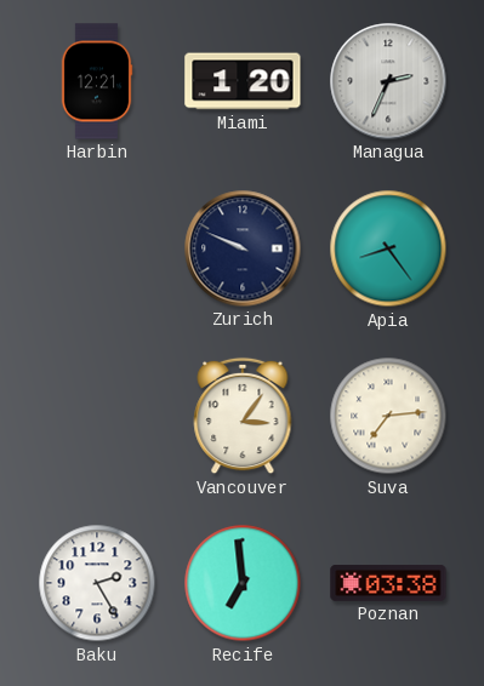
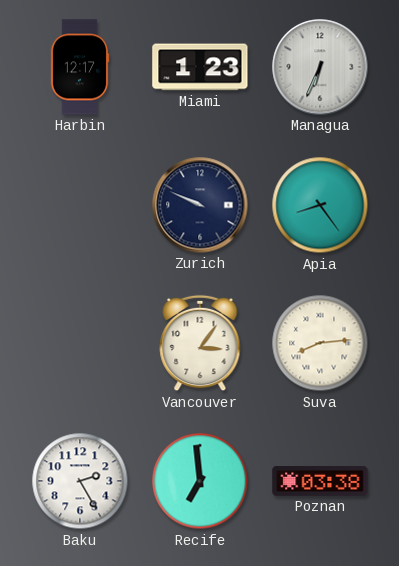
Harbin: 12:21 -> 12:17 (80, 67)
Miami: 1:20 -> 1:23 (200, 67)
Managua: 2:34 -> 6:34 (320, 67)
Suva: 7:14 -> 8:14 (320, 343)
